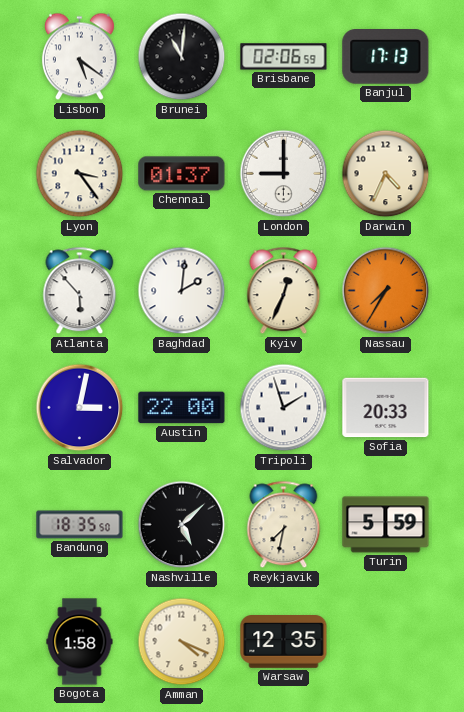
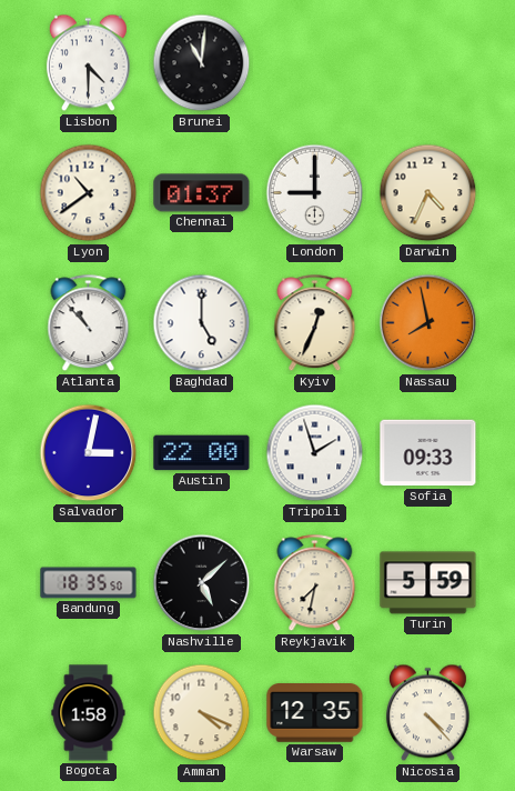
Lisbon: 5:21 -> 4:30 (88, 63)
Brisbane: 02:06 -> none (284, 57)
Banjul: 17:13 -> none (386, 57)
Lyon: 3:24 -> 10:39 (89, 193)
Atlanta: 5:53 -> 10:53 (89, 323)
Baghdad: 2:01 -> 5:00 (202, 323)
Nassau: 7:35 -> 7:58 (428, 323)
Sofia: 20:33 -> 09:33 (428, 453)
Nicosia: none -> 4:23 (427, 713)
